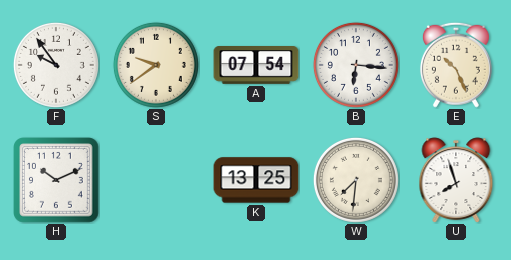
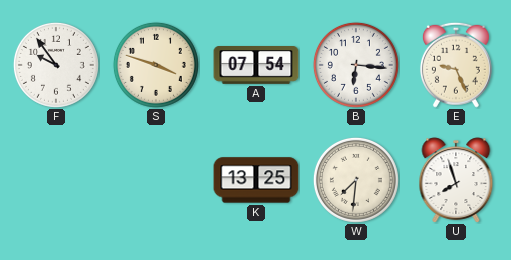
S: 9:39 -> 3:48 (156, 65)
E: 10:26 -> 9:26 (456, 65)
H: 10:11 -> none (57, 181)
